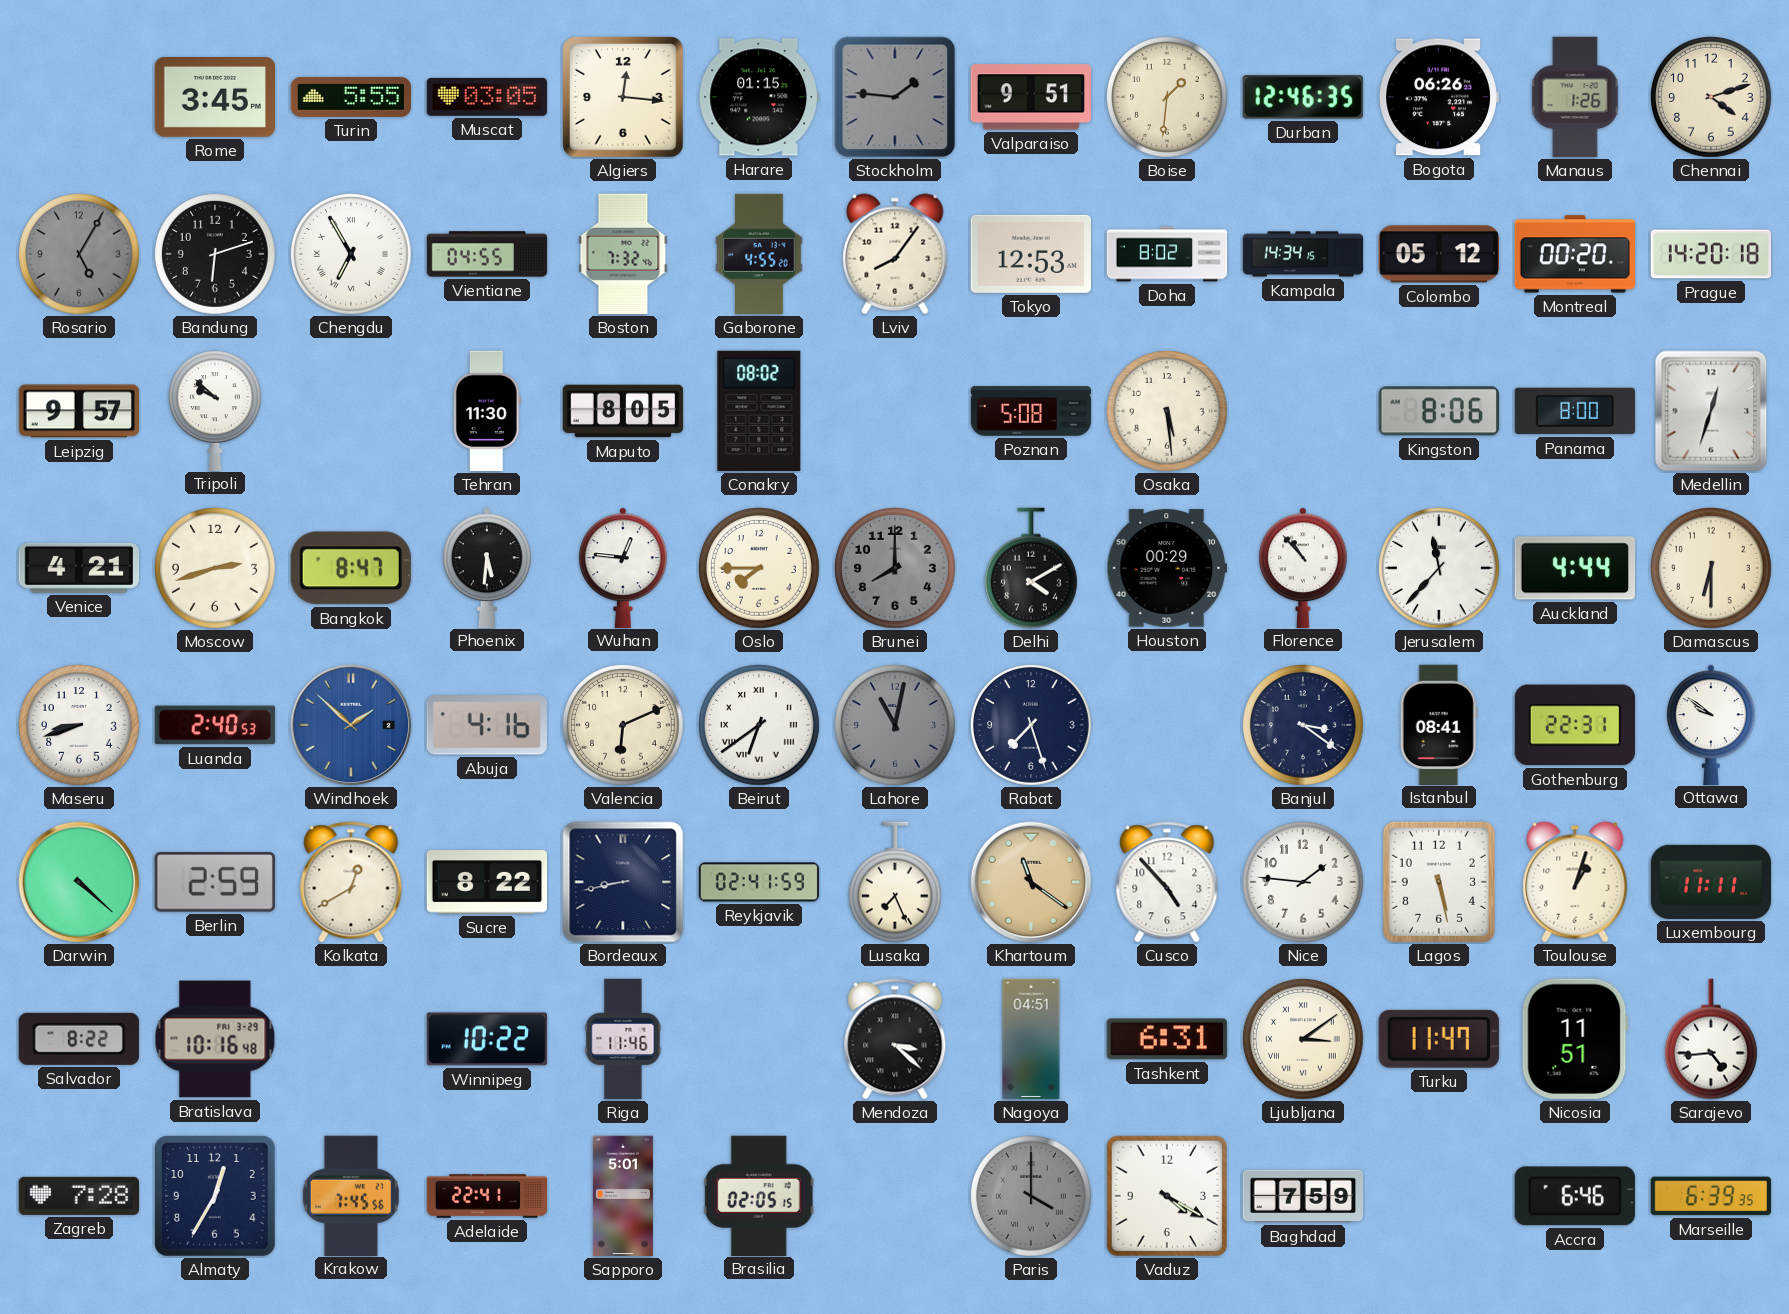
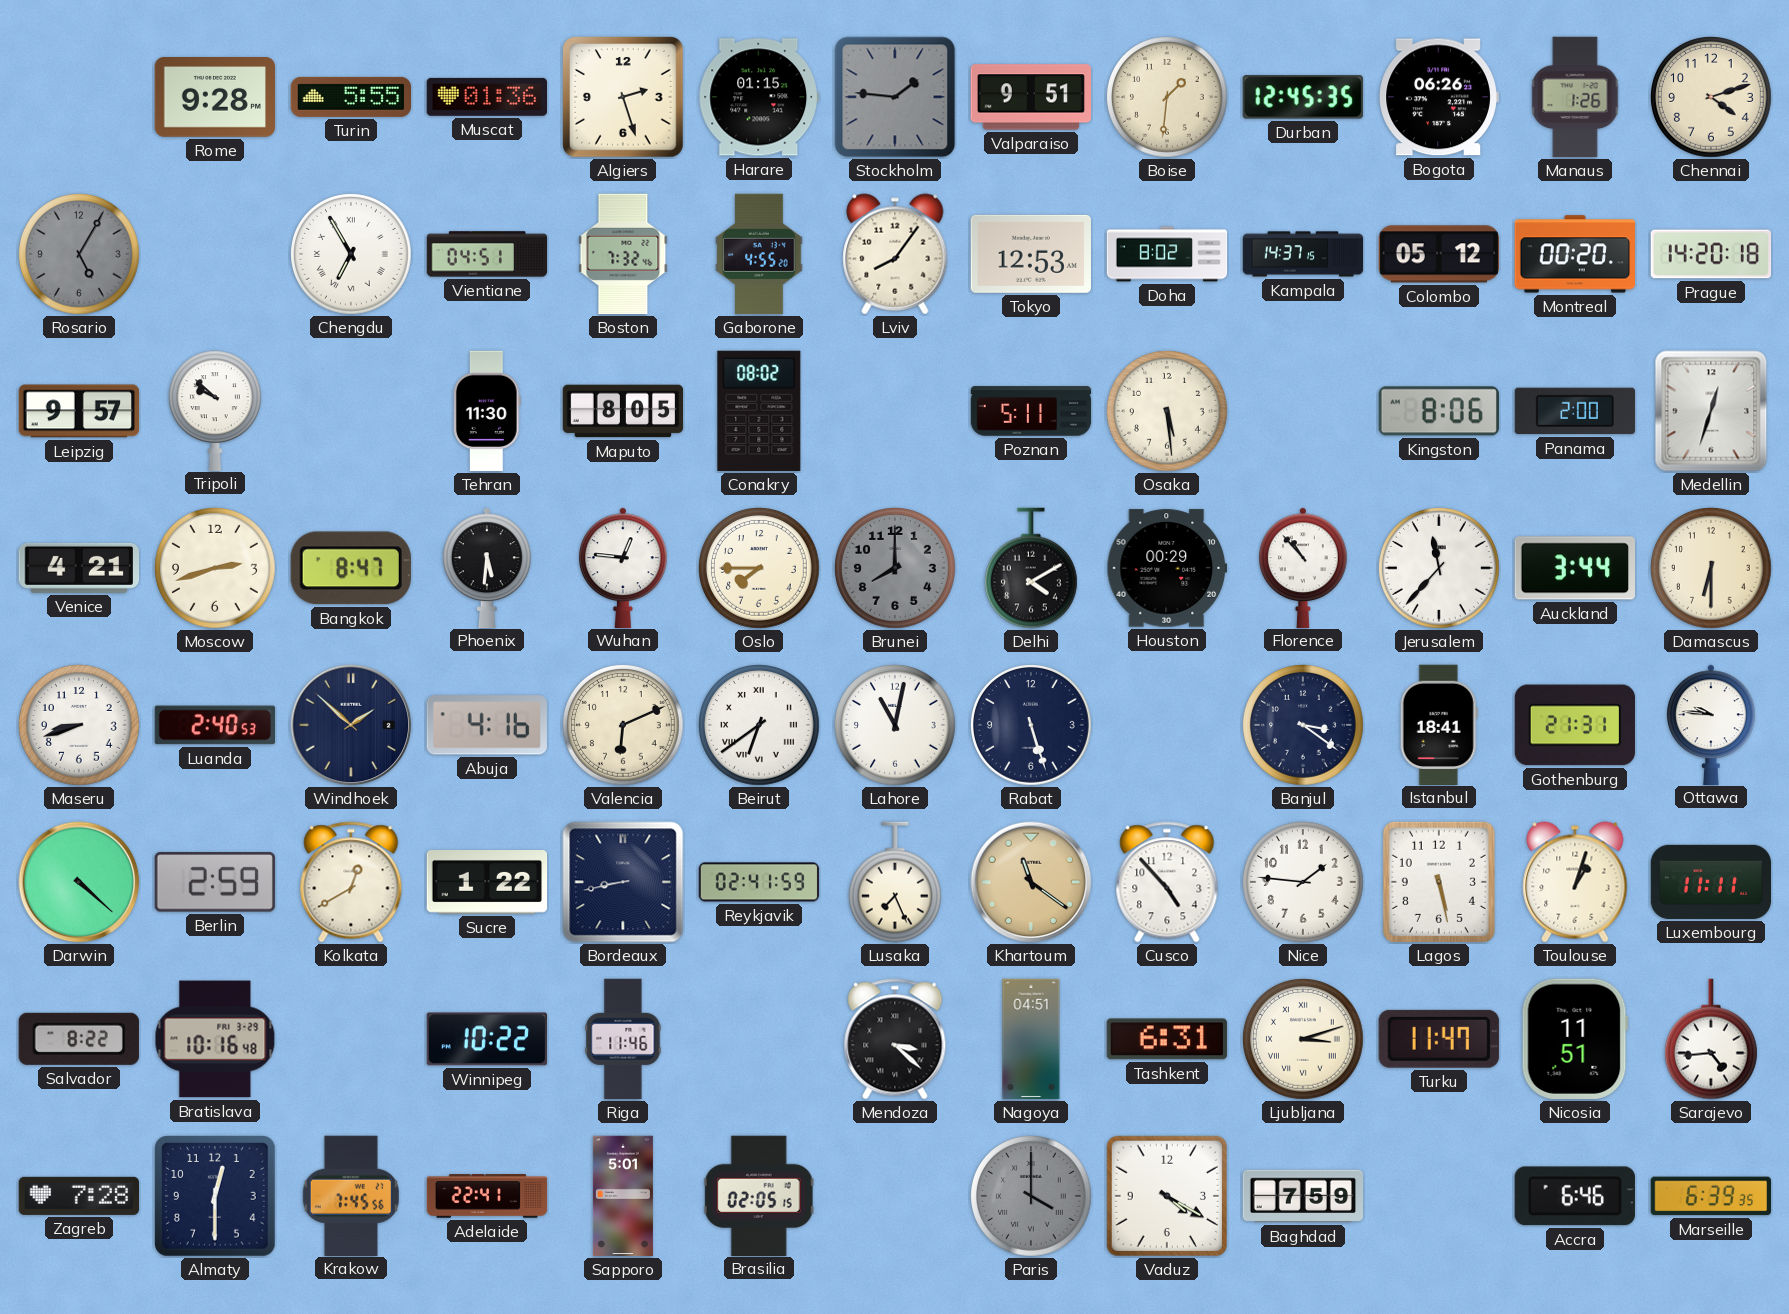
Rome: 3:45 -> 9:28 (214, 98)
Muscat: 03:05 -> 01:36 (486, 97)
Algiers: 12:16 -> 2:27 (623, 97)
Durban: 12:46 -> 12:45 (1303, 97)
Bandung: 6:12 -> none (216, 255)
Vientiane: 04:55 -> 04:51 (487, 254)
Kampala: 14:34 -> 14:37 (1303, 254)
Poznan: 5:08 -> 5:11 (1031, 411)
Panama: 8:00 -> 2:00 (1574, 411)
Auckland: 4:44 -> 3:44 (1574, 568)
Windhoek dial: blue -> navy (351, 725)
Lahore dial: grey -> white (896, 726)
Rabat: 7:27 -> 5:27 (1032, 726)
Istanbul: 08:41 -> 18:41 (1439, 724)
Gothenburg: 22:31 -> 21:31 (1575, 725)
Ottawa: 9:51 -> 9:46 (1712, 724)
Sucre: 8:22 -> 1:22 (487, 883)
Ljubljana: 3:09 -> 3:12 (1304, 1040)
Almaty: 12:35 -> 12:30 (215, 1196)
